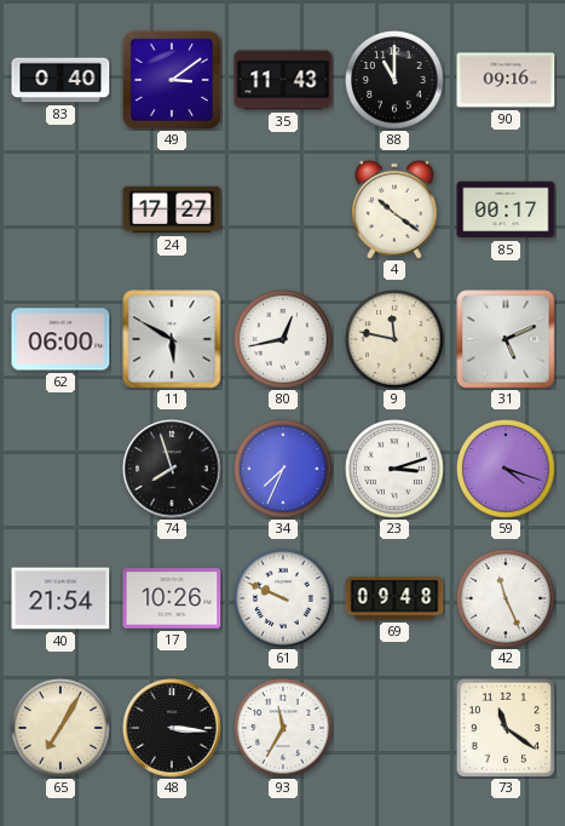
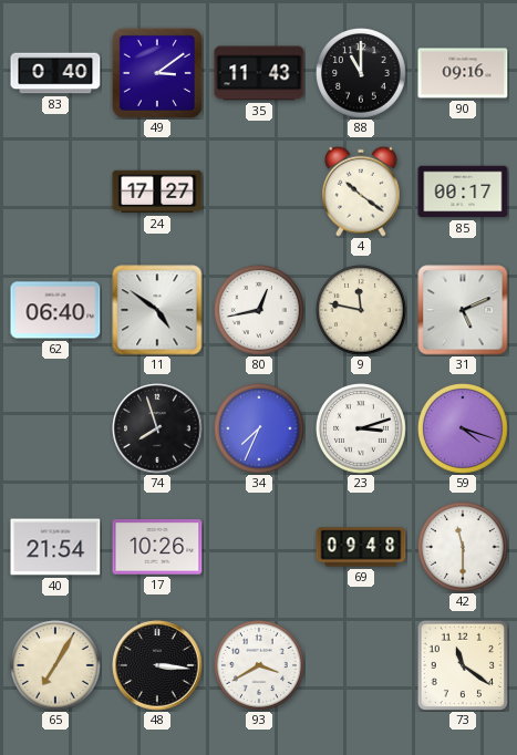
62: 06:00 -> 06:40 (55, 310)
11: 5:50 -> 4:51 (157, 310)
61: 9:49 -> none (284, 600)
42: 11:26 -> 11:30 (464, 548)
93: 11:35 -> 3:40 (260, 666)
